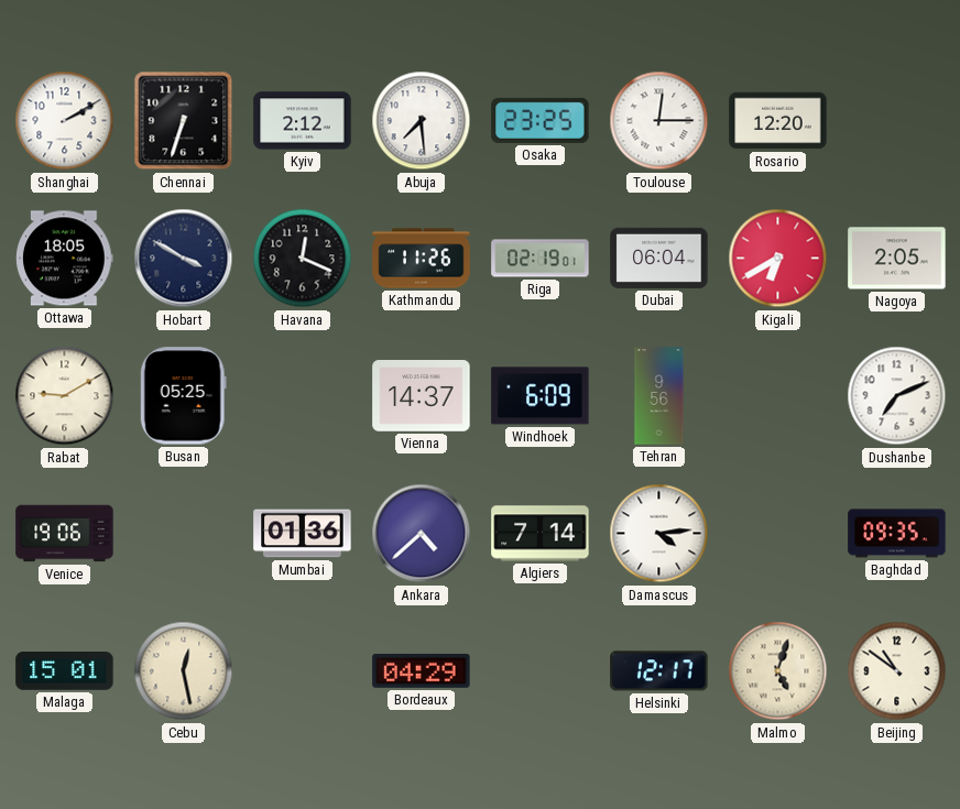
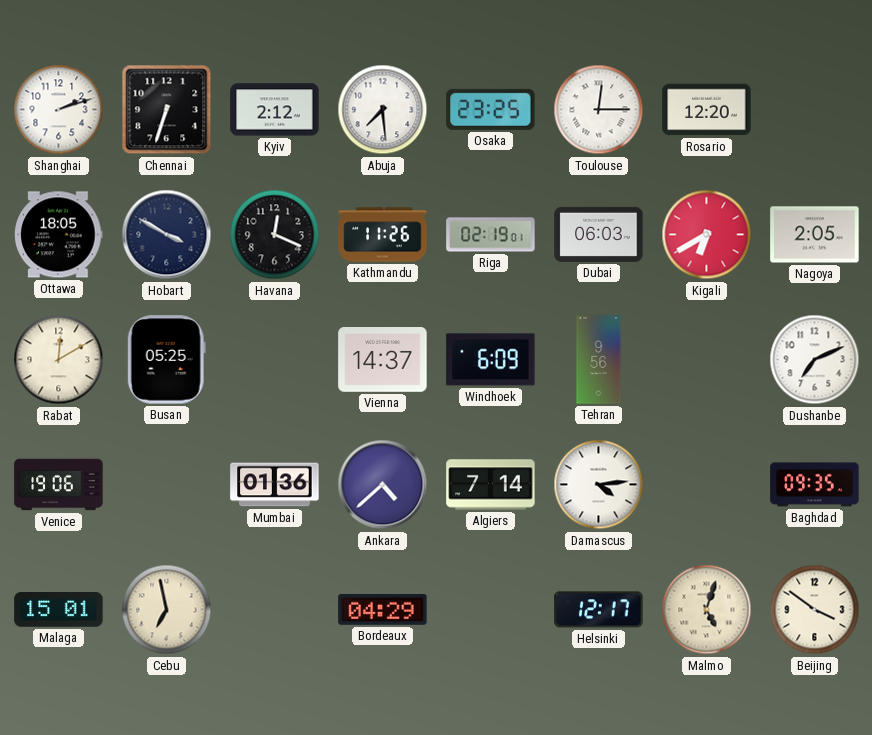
Shanghai: 2:10 -> 2:12 (59, 110)
Dubai: 06:04 -> 06:03 (599, 234)
Rabat: 9:10 -> 12:10 (59, 360)
Cebu: 12:28 -> 6:58 (167, 610)
Beijing: 10:51 -> 3:51 (815, 610)
